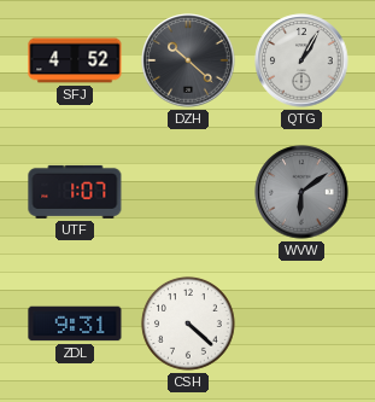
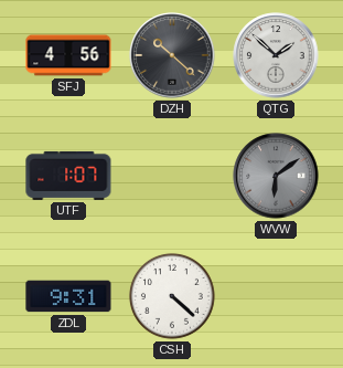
SFJ: 4:52 -> 4:56 (68, 55)
QTG: 1:05 -> 1:52 (276, 55)
